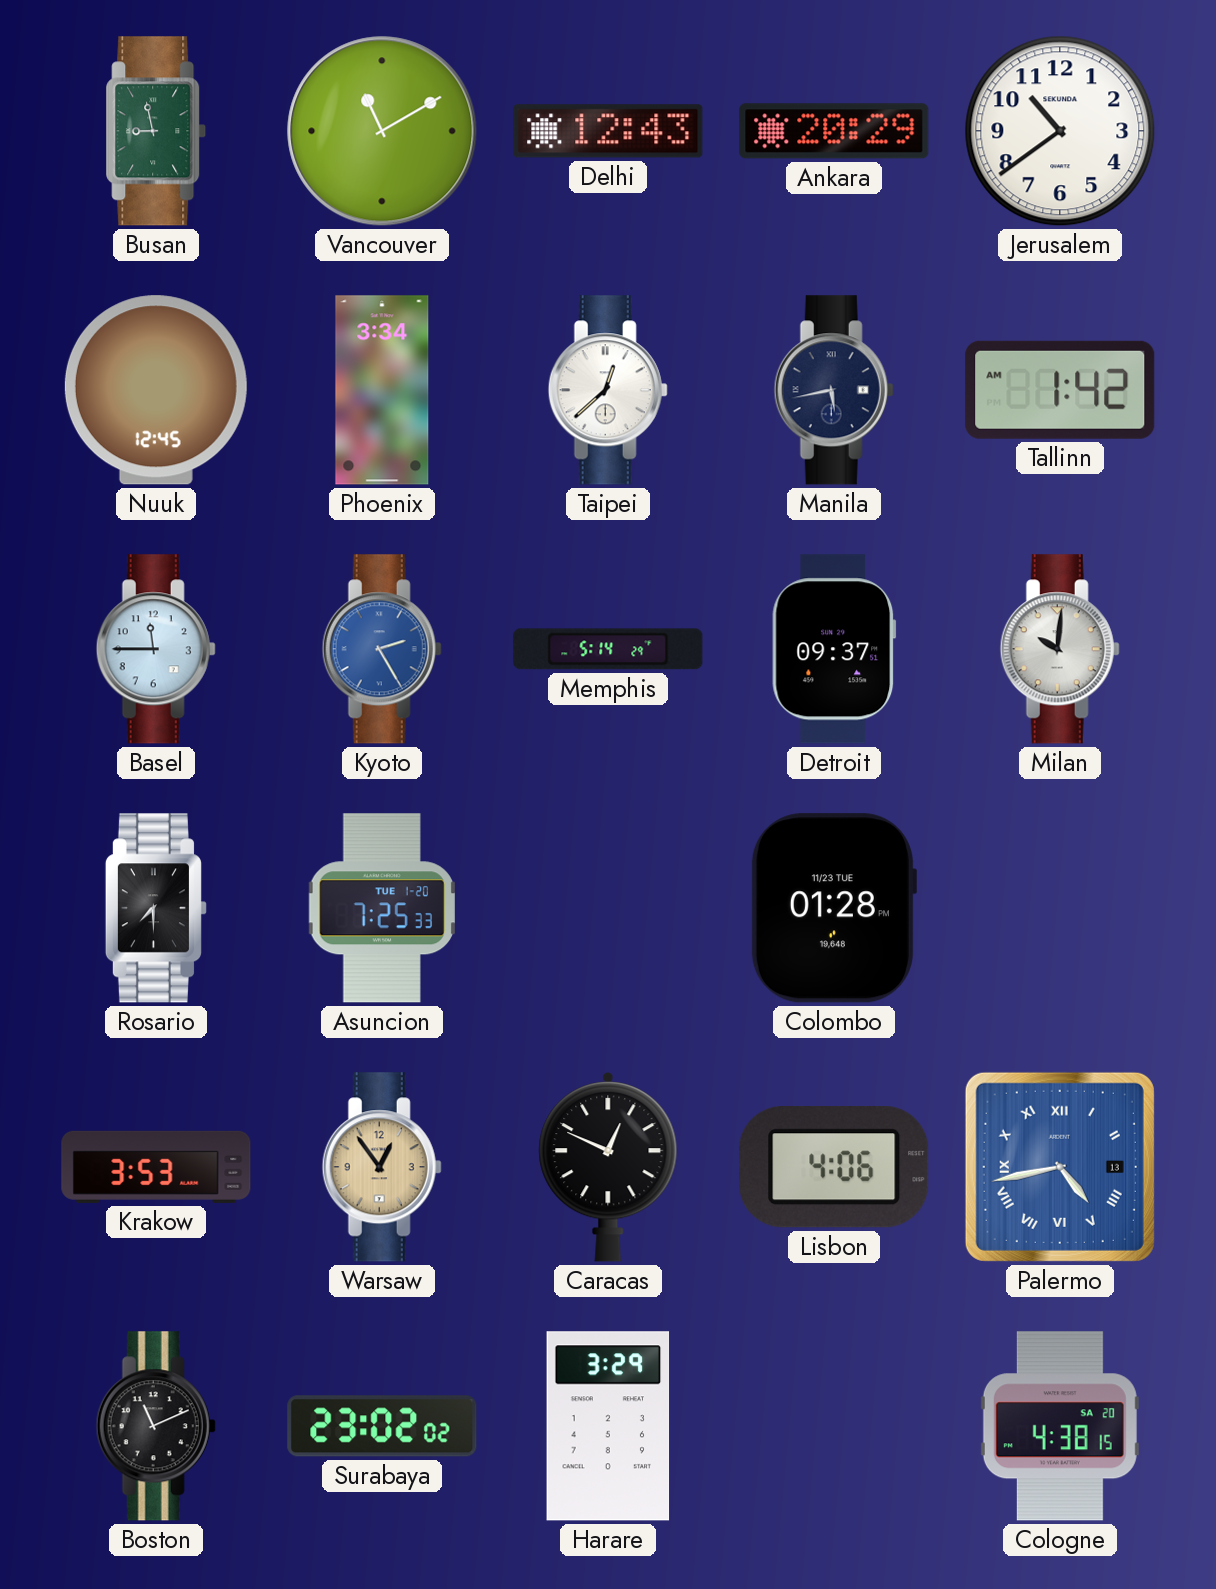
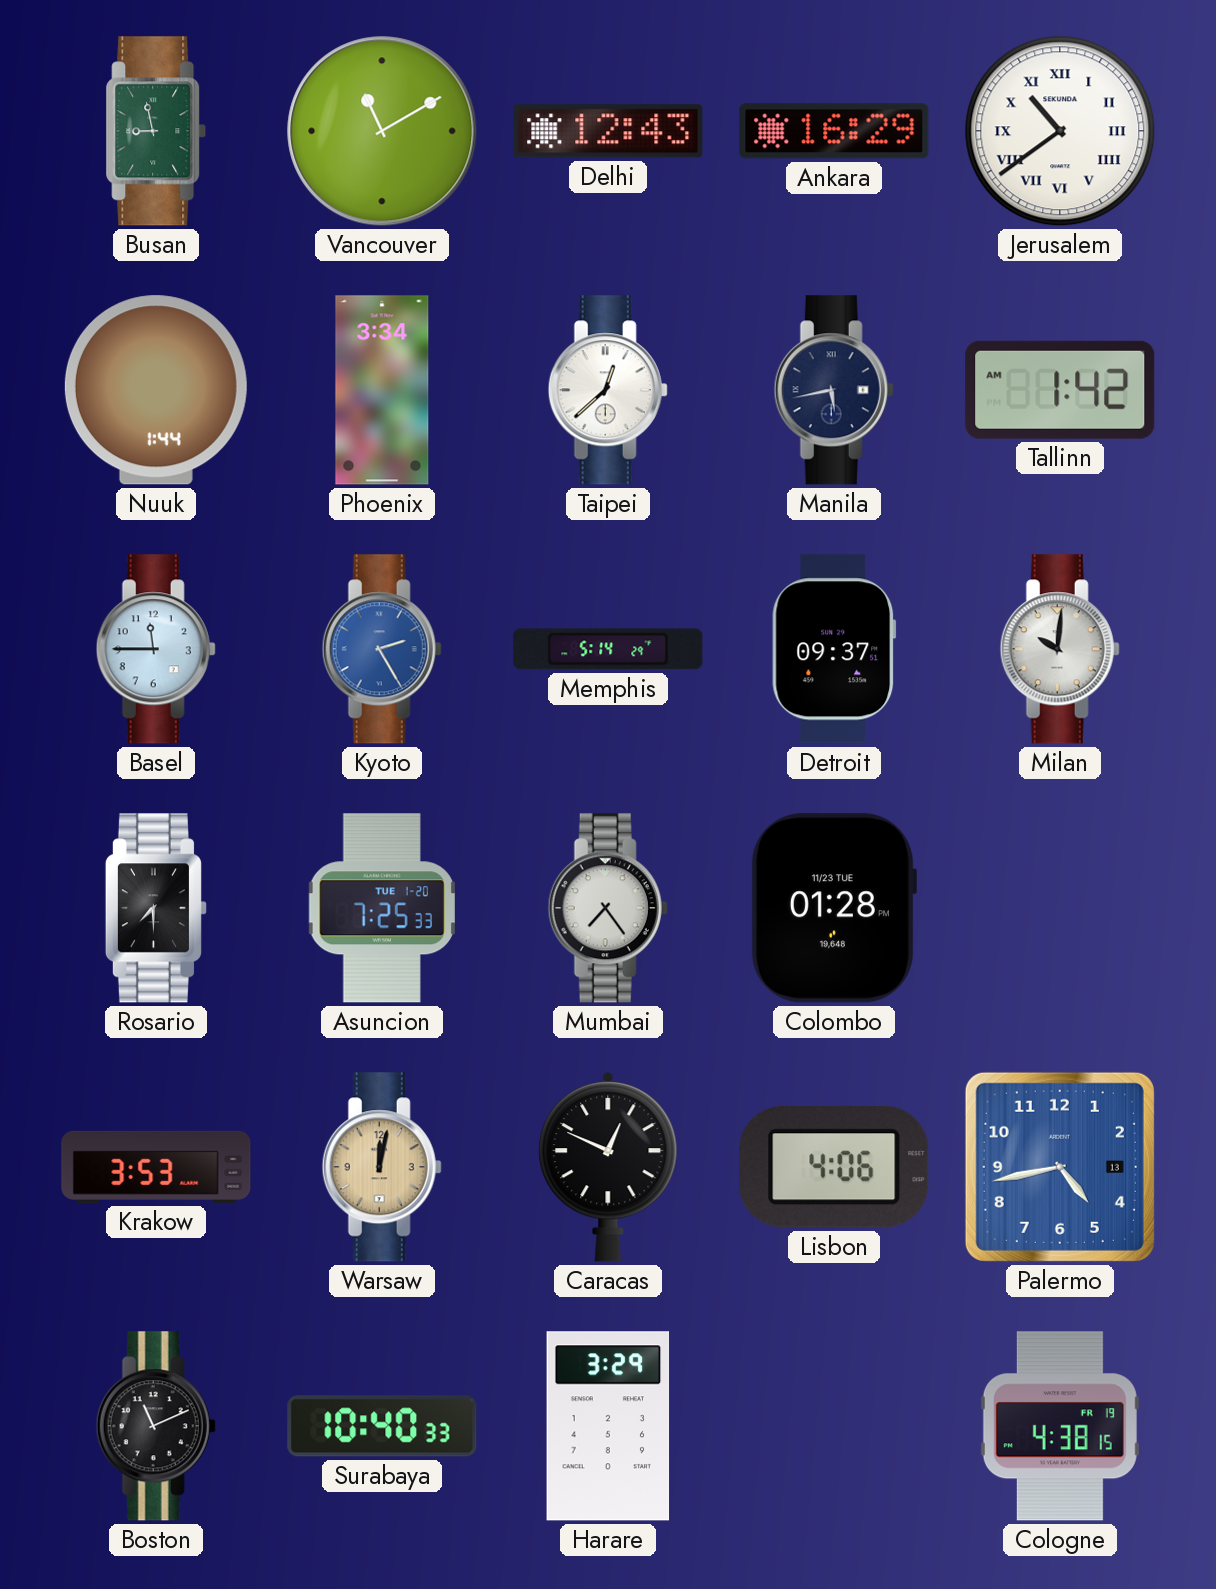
Ankara: 20:29 -> 16:29 (834, 131)
Jerusalem numerals: Arabic -> Roman (1060, 131)
Nuuk: 12:45 -> 1:44 (156, 390)
Mumbai: none -> 7:24 (608, 908)
Warsaw: 12:54 -> 12:02 (382, 1167)
Palermo numerals: Roman -> Arabic (1060, 1167)
Surabaya: 23:02 -> 10:40 (382, 1426)
Cologne date: SA 20 -> FR 19 (1060, 1426)
